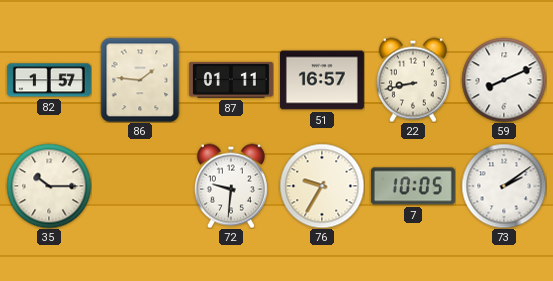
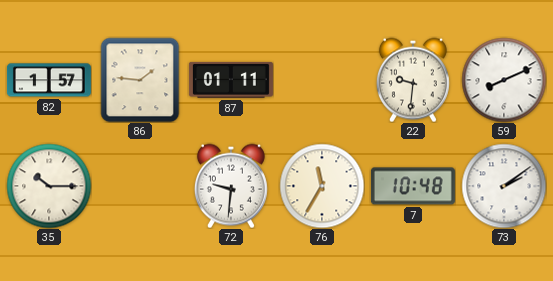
51: 16:57 -> none (322, 80)
22: 8:43 -> 9:31 (413, 80)
76: 9:35 -> 11:35 (322, 186)
7: 10:05 -> 10:48 (413, 186)
